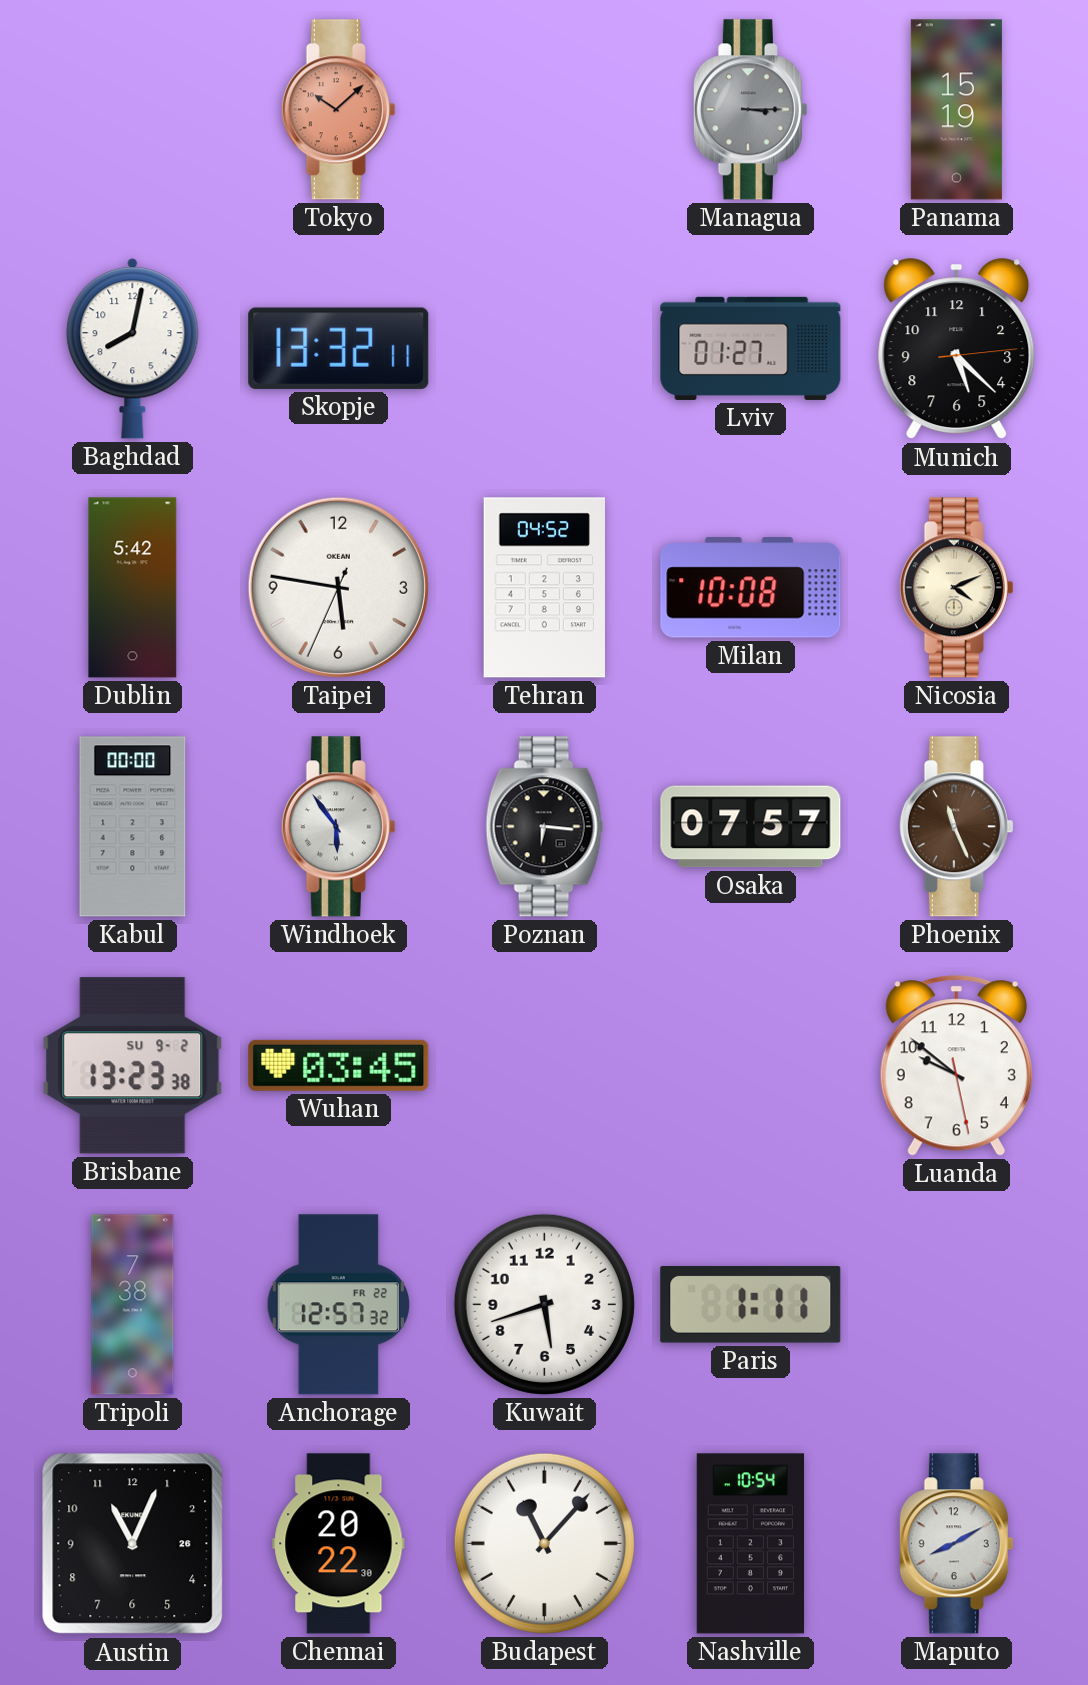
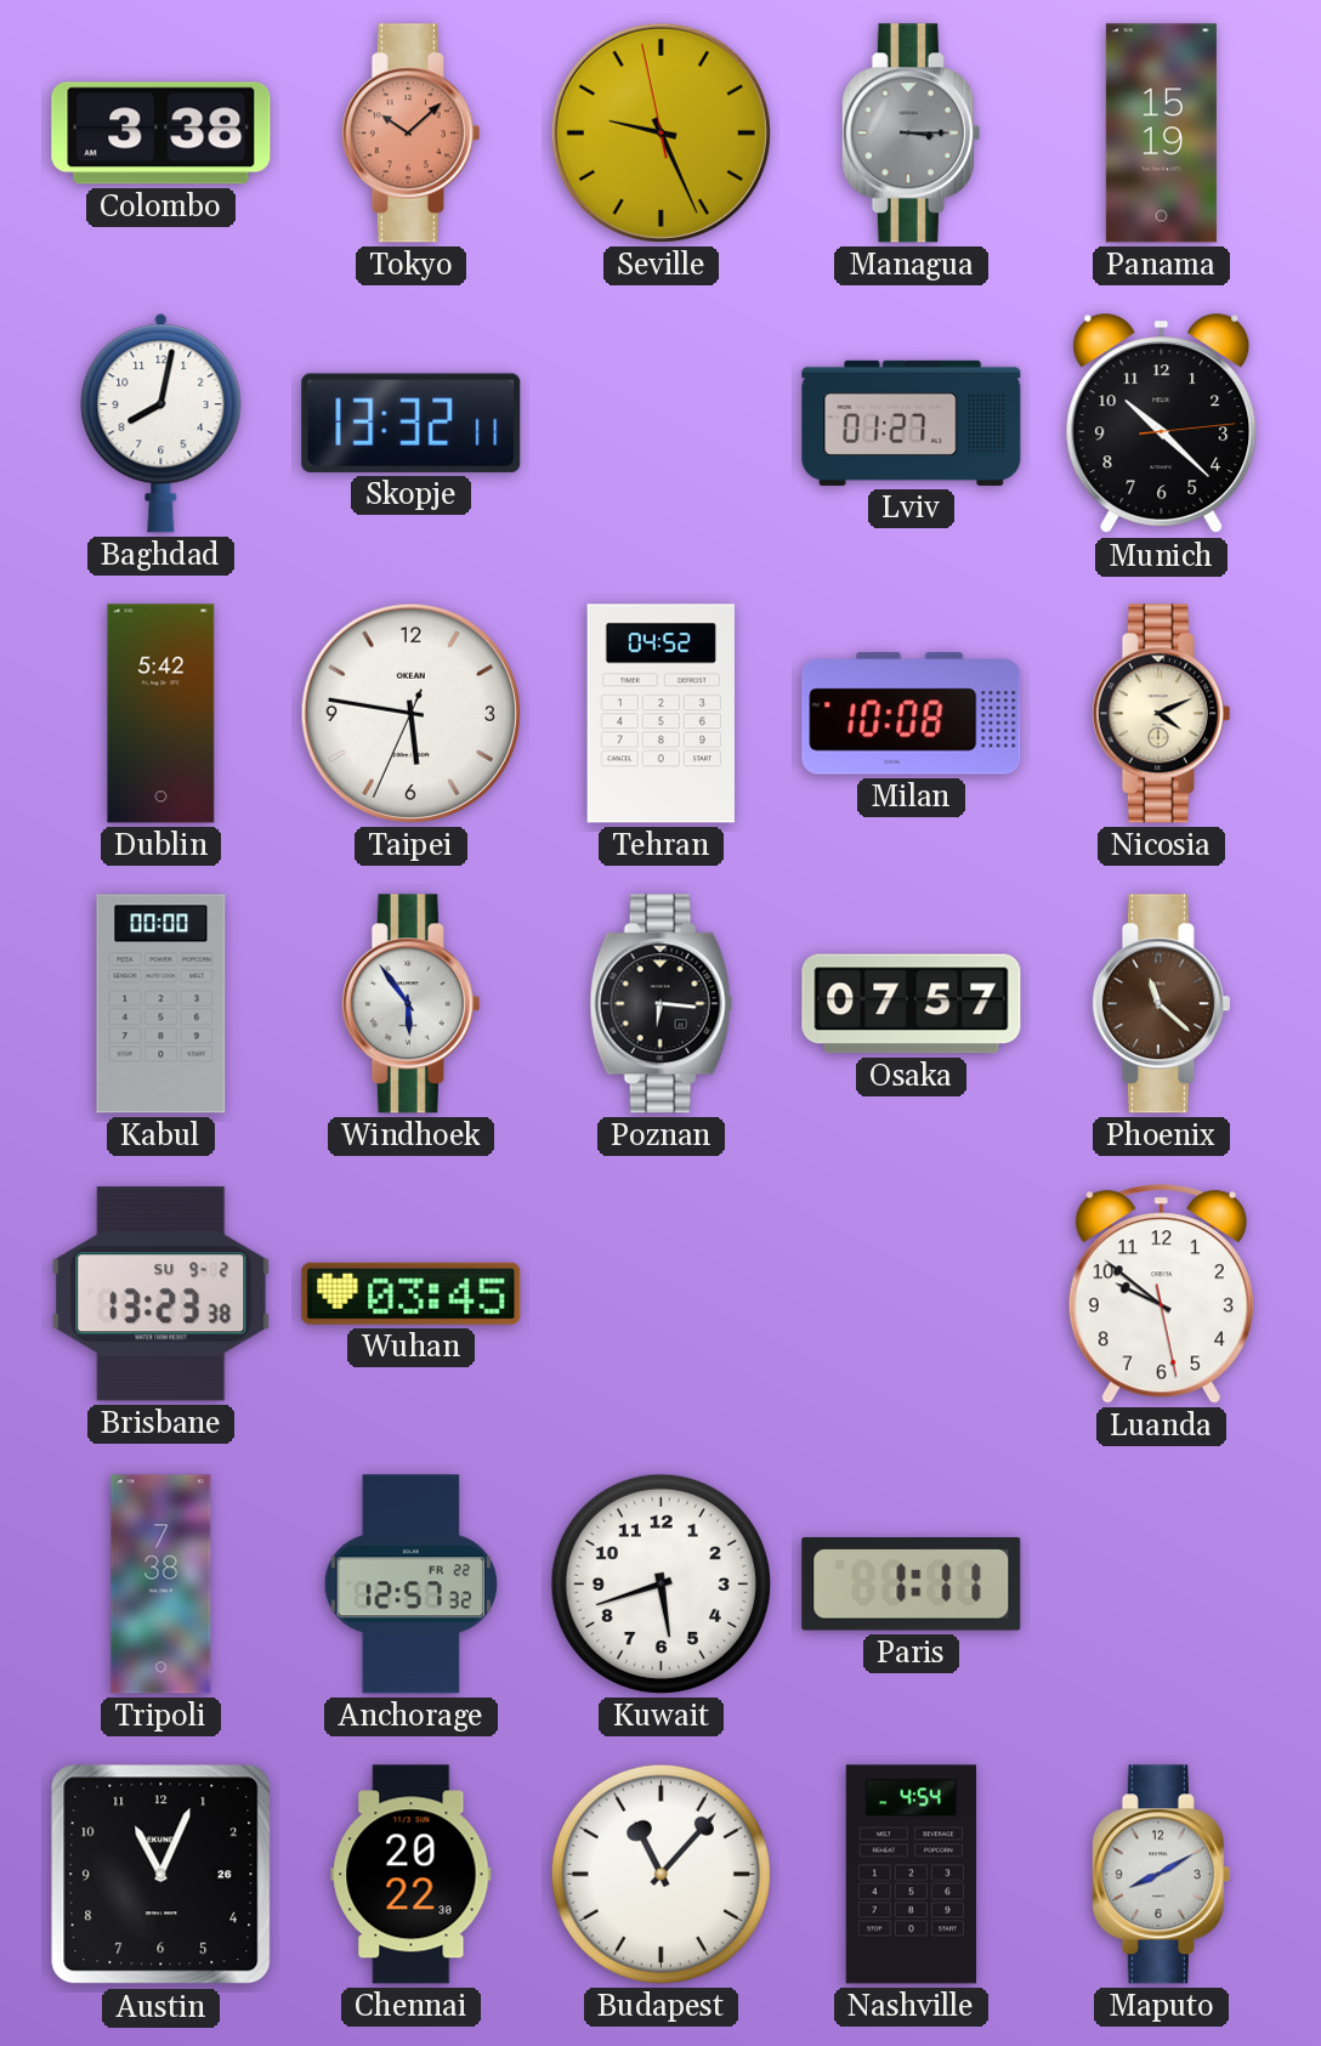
Colombo: none -> 3:38 (161, 134)
Seville: none -> 9:25 (660, 132)
Munich: 5:22 -> 10:22 (1162, 424)
Phoenix: 11:26 -> 11:22 (1161, 1004)
Nashville: 10:54 -> 4:54 (912, 1875)
